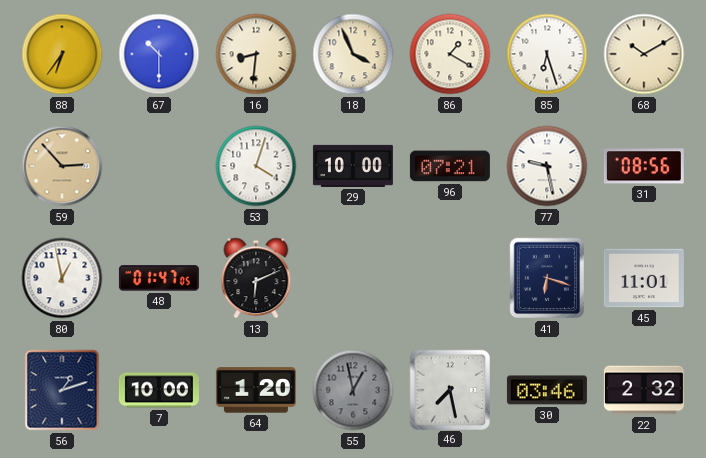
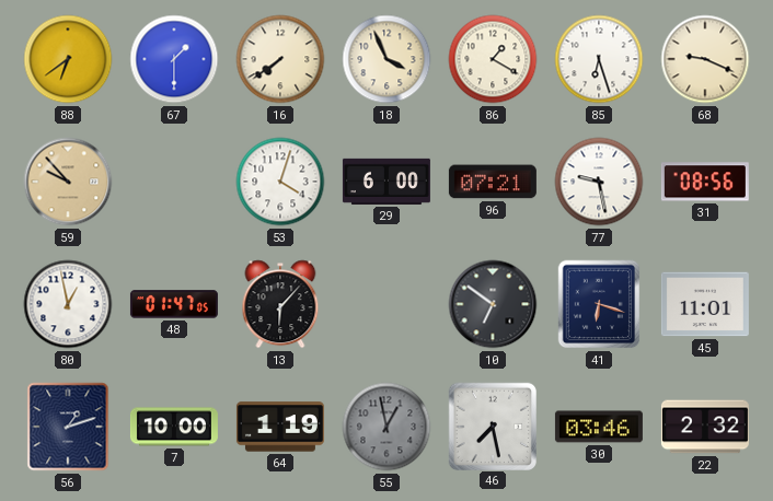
88: 6:36 -> 6:39 (68, 59)
67: 10:30 -> 1:30 (174, 59)
16: 8:31 -> 7:39 (280, 59)
68: 10:10 -> 9:19 (705, 59)
59: 2:53 -> 9:53 (68, 182)
29: 10:00 -> 6:00 (386, 182)
13: 6:11 -> 6:07 (280, 304)
10: none -> 6:51 (493, 304)
64: 1:20 -> 1:19 (280, 427)
